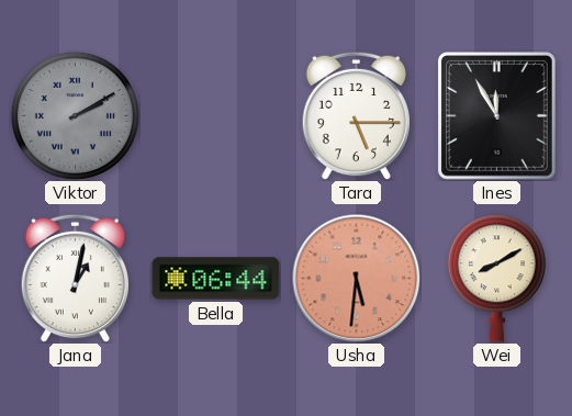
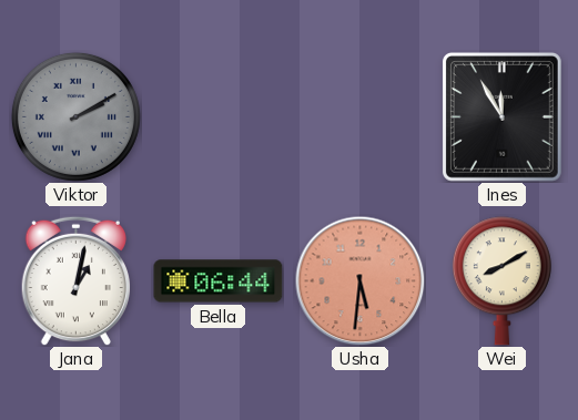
Tara: 5:15 -> none (356, 115)
